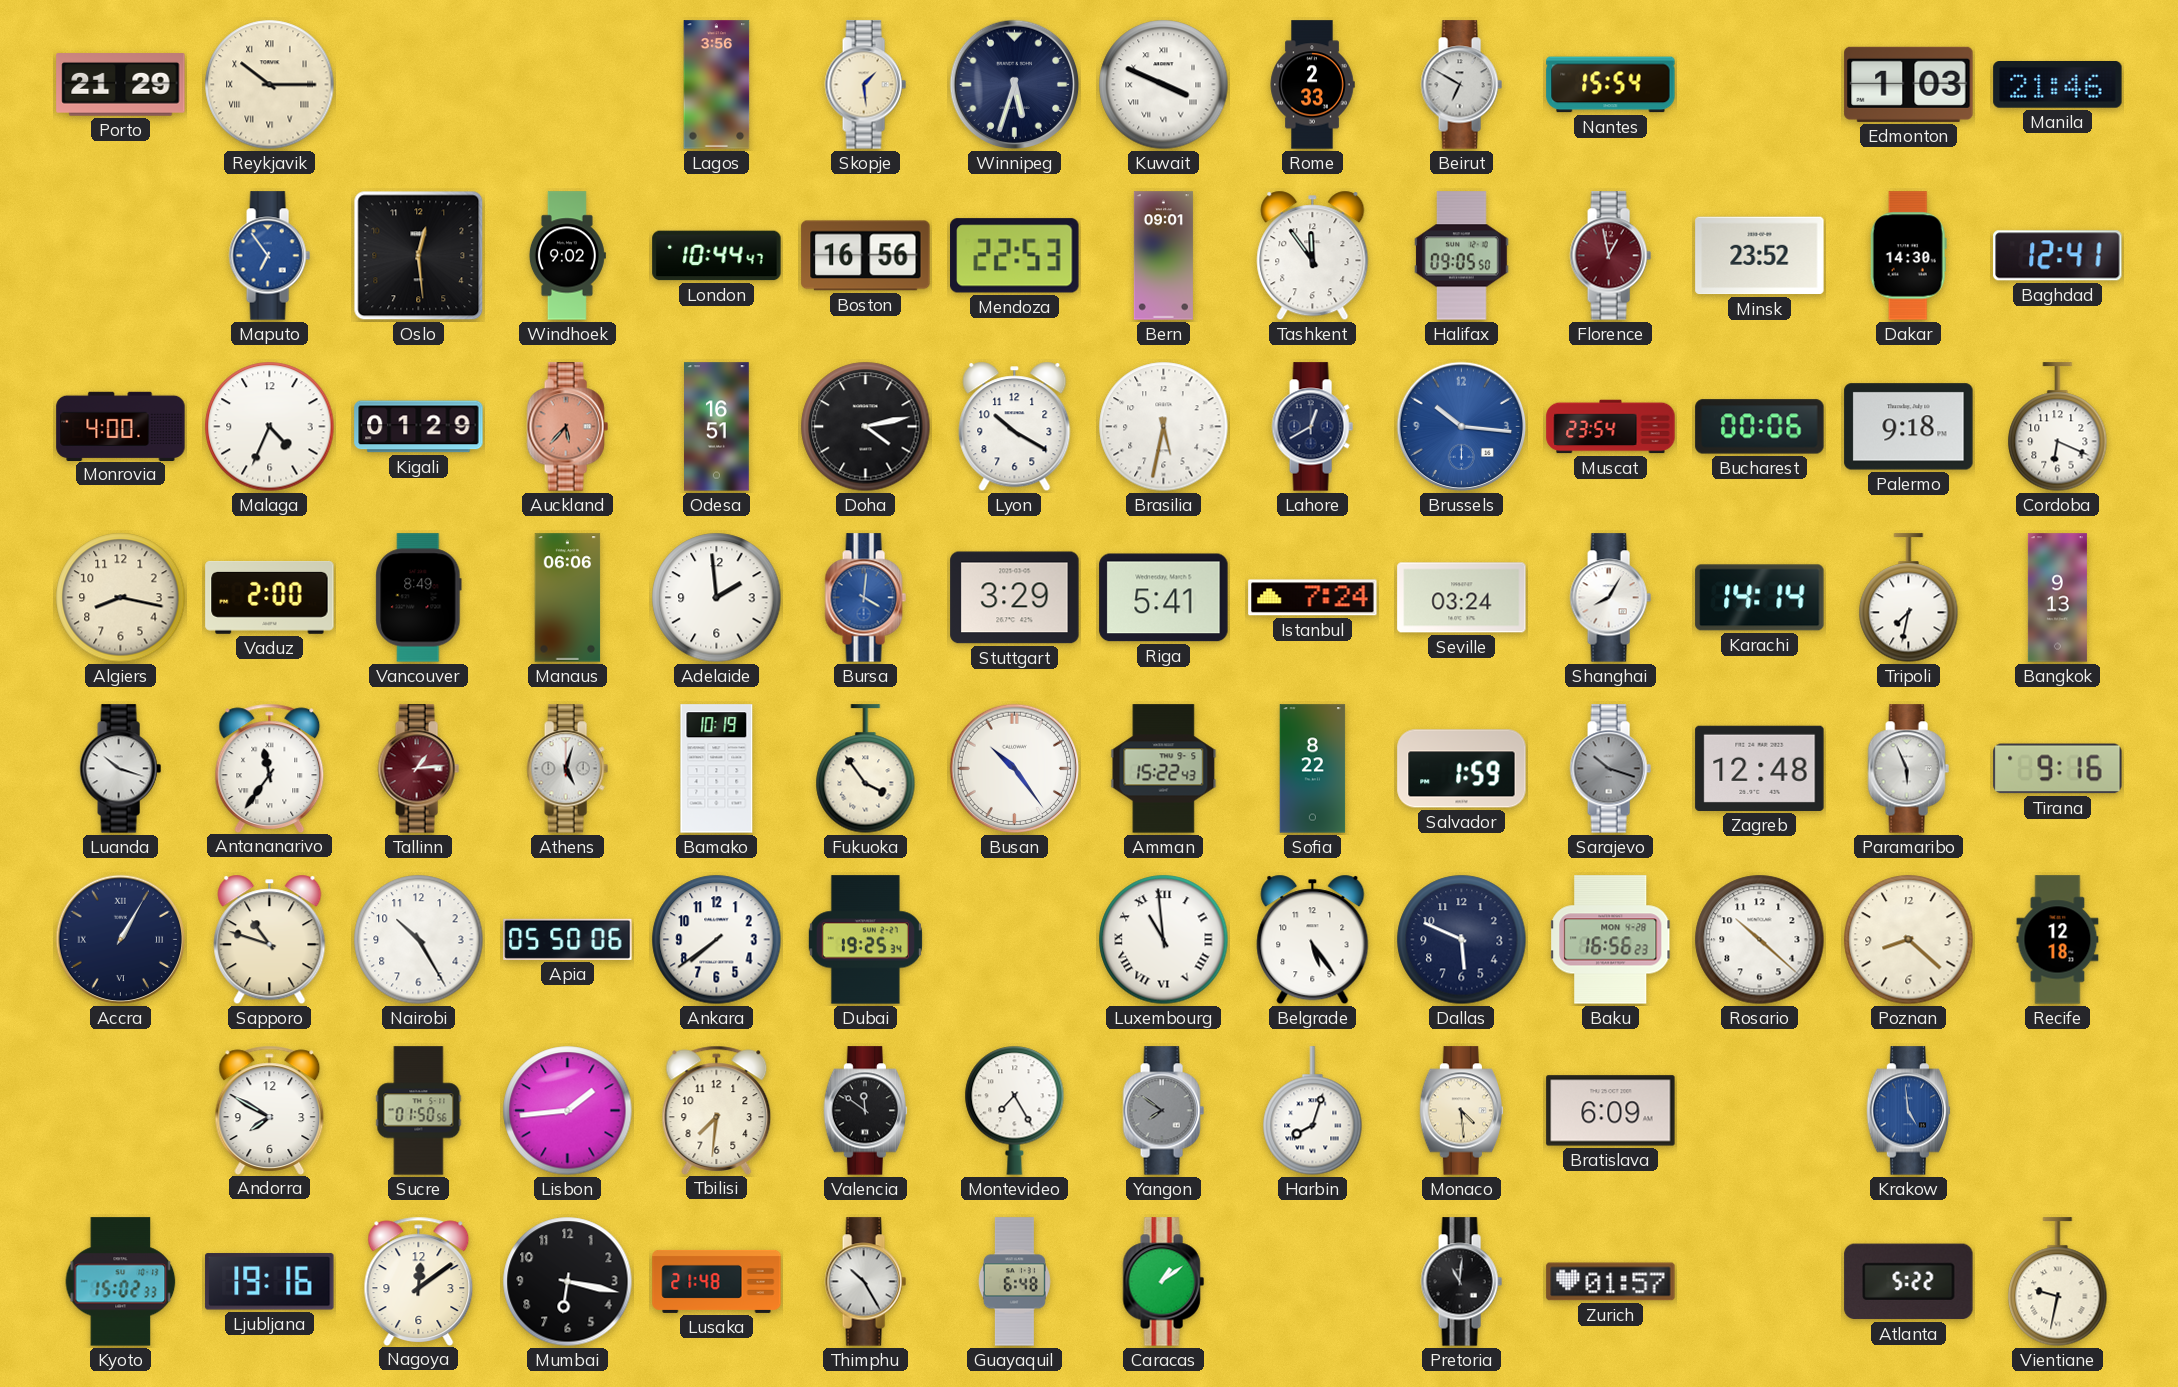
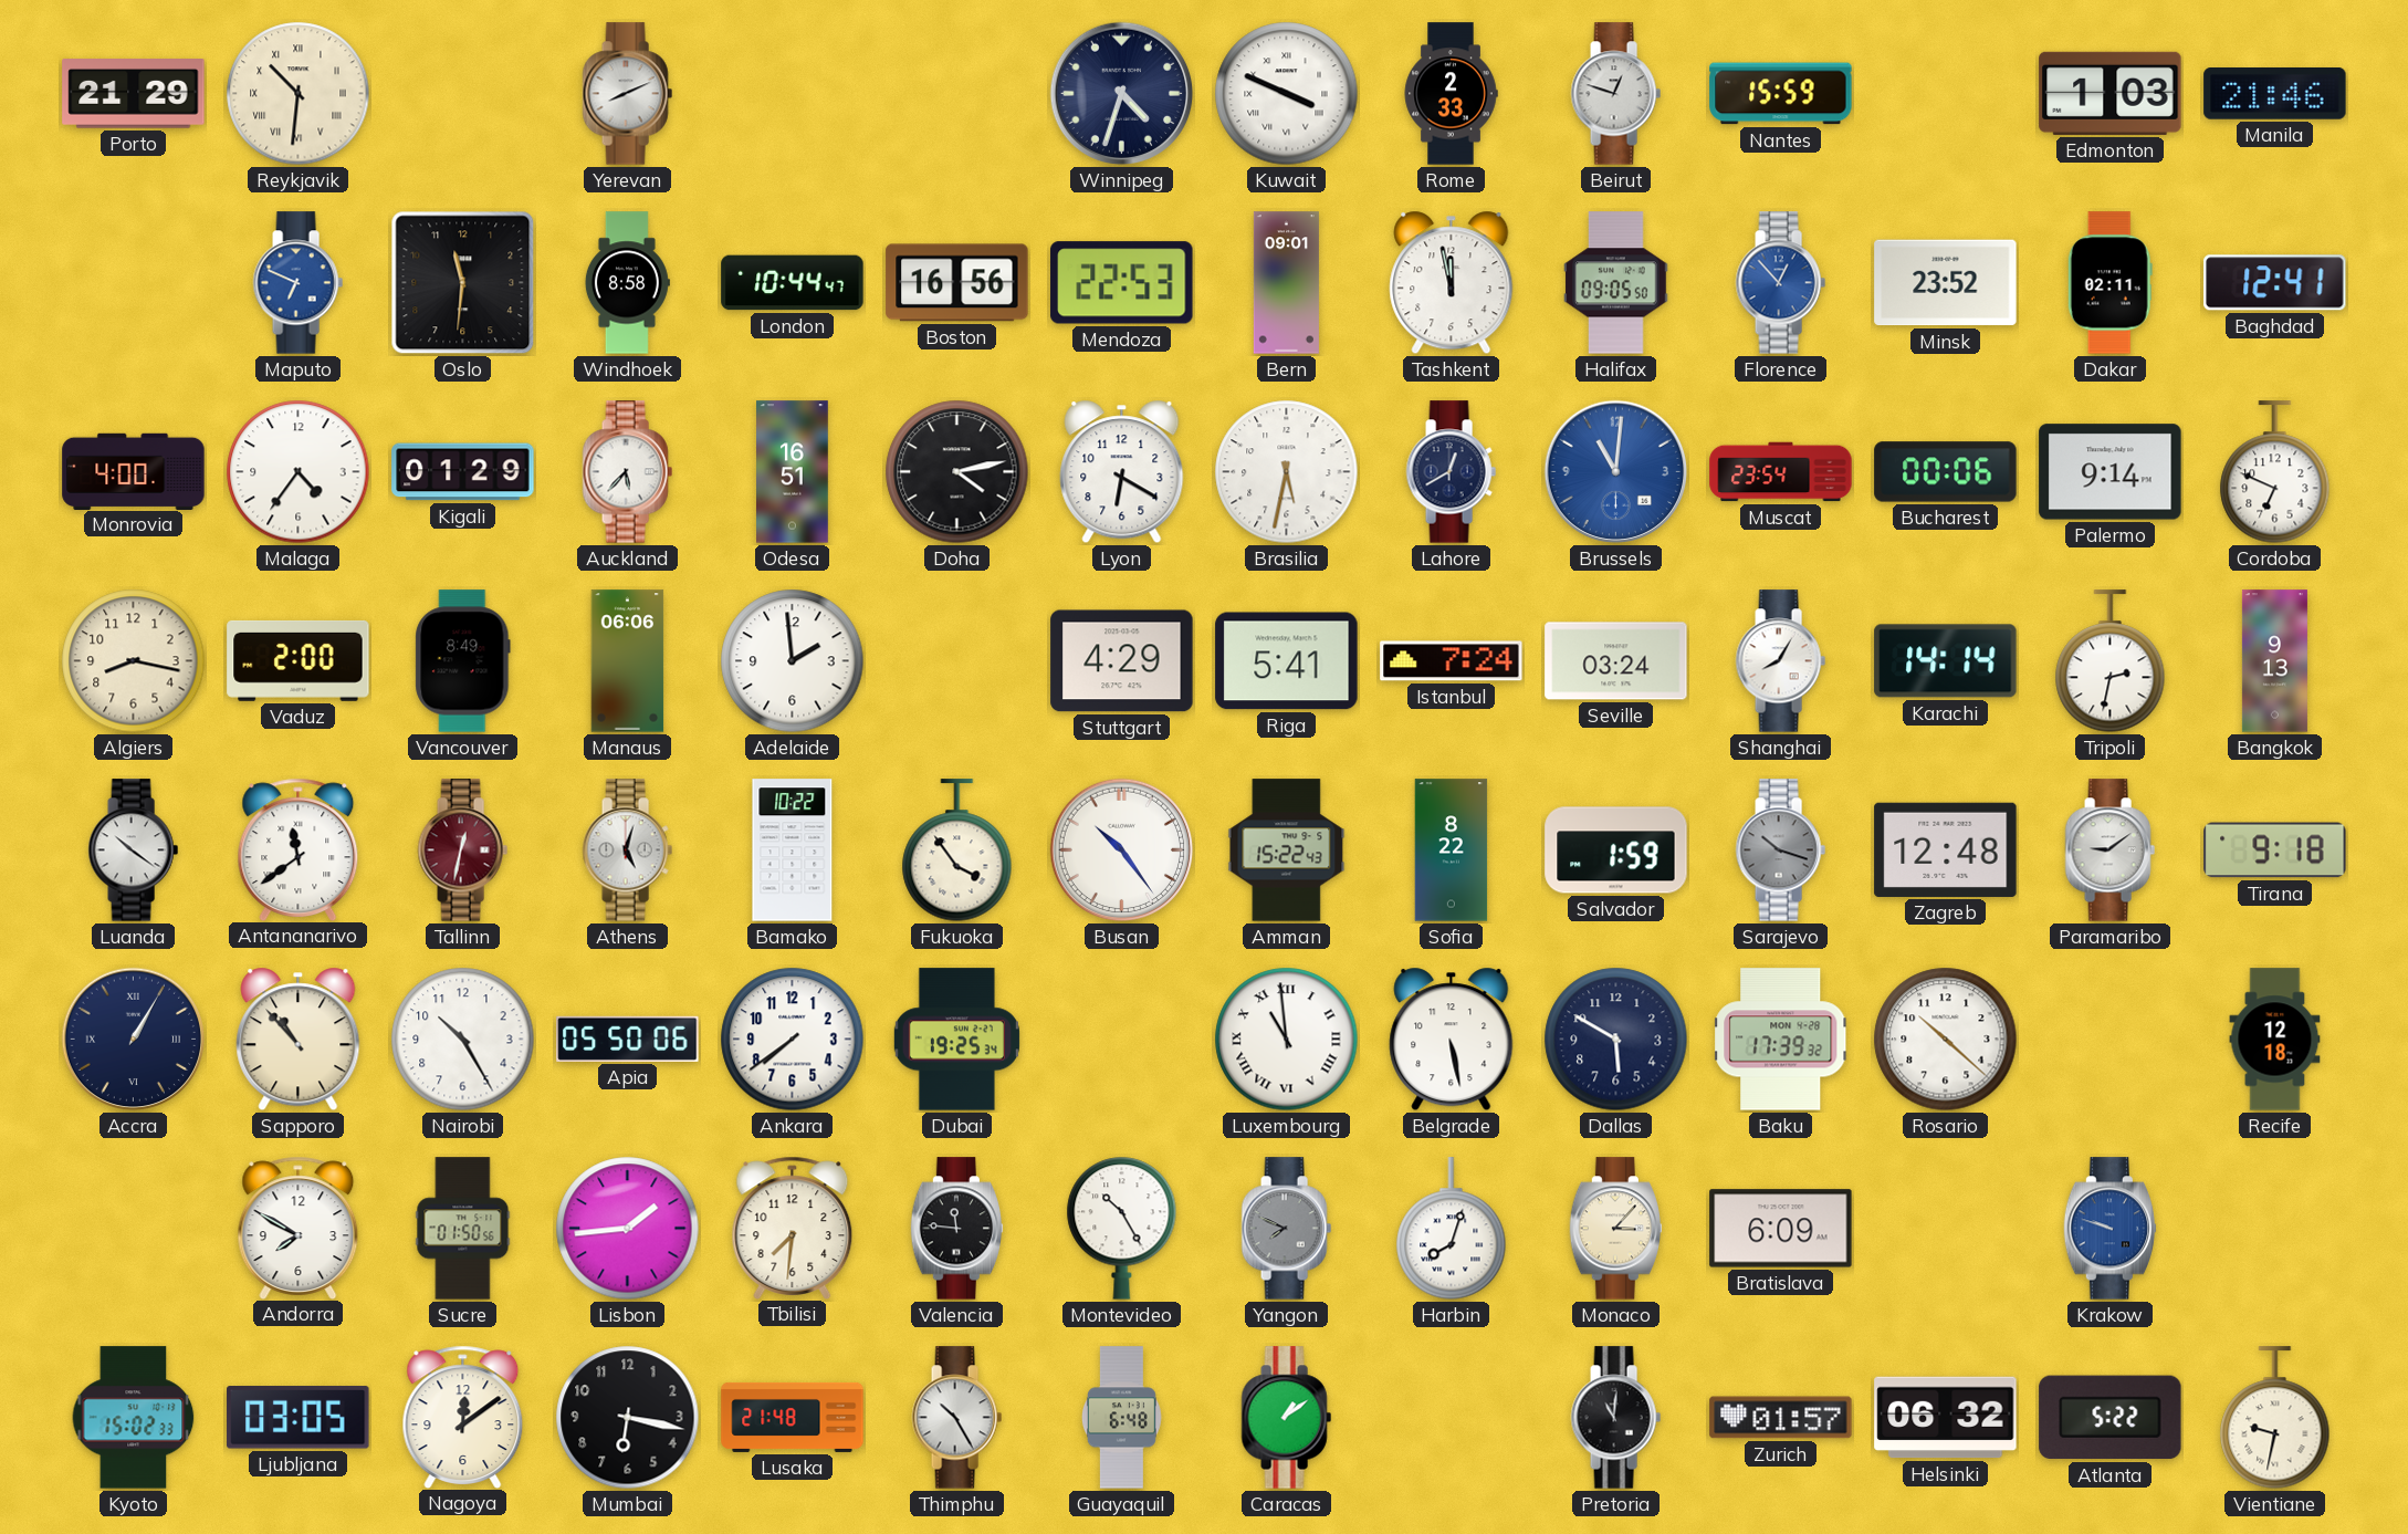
Reykjavik: 10:15 -> 10:31 (299, 94)
Yerevan: none -> 8:11 (627, 94)
Lagos: 3:56 -> none (717, 85)
Skopje: 1:29 -> none (865, 85)
Winnipeg: 5:33 -> 4:33 (1122, 94)
Beirut: 6:50 -> 12:48 (1615, 94)
Nantes: 15:54 -> 15:59 (1781, 94)
Maputo: 6:54 -> 6:49 (297, 283)
Oslo: 12:29 -> 11:31 (463, 283)
Windhoek: 9:02 -> 8:58 (627, 283)
Tashkent: 11:54 -> 11:58 (1452, 283)
Florence: 12:58 -> 12:53 (1780, 283)
Florence dial: burgundy -> blue (1780, 283)
Dakar: 14:30 -> 02:11 (2109, 283)
Malaga: 4:34 -> 4:36 (299, 472)
Auckland dial: salmon -> white (627, 472)
Lyon: 10:20 -> 6:20 (1122, 472)
Brussels: 10:16 -> 11:01 (1616, 472)
Palermo: 9:18 -> 9:14 (2111, 472)
Cordoba: 6:19 -> 6:49 (2275, 472)
Bursa: 4:01 -> none (865, 598)
Stuttgart: 3:29 -> 4:29 (1122, 661)
Tripoli: 7:32 -> 2:32 (2111, 661)
Luanda: 10:18 -> 10:21 (133, 851)
Antananarivo: 11:36 -> 11:39 (299, 849)
Tallinn: 1:14 -> 12:32 (462, 851)
Bamako: 10:19 -> 10:22 (793, 851)
Paramaribo: 5:56 -> 9:09 (2109, 851)
Tirana: 9:16 -> 9:18 (2275, 851)
Sapporo: 10:48 -> 10:53 (299, 1040)
Belgrade: 5:24 -> 5:28 (1452, 1040)
Dallas: 5:49 -> 5:50 (1616, 1040)
Baku: 16:56 -> 17:39 (1781, 1040)
Poznan: 8:22 -> none (1909, 940)
Valencia: 11:51 -> 11:46 (957, 1229)
Montevideo: 7:25 -> 10:25 (1122, 1228)
Yangon: 7:51 -> 7:49 (1286, 1229)
Monaco: 4:29 -> 3:07 (1616, 1229)
Krakow: 4:59 -> 9:48 (2111, 1229)
Ljubljana: 19:16 -> 03:05 (299, 1418)
Helsinki: none -> 06:32 (1946, 1418)
